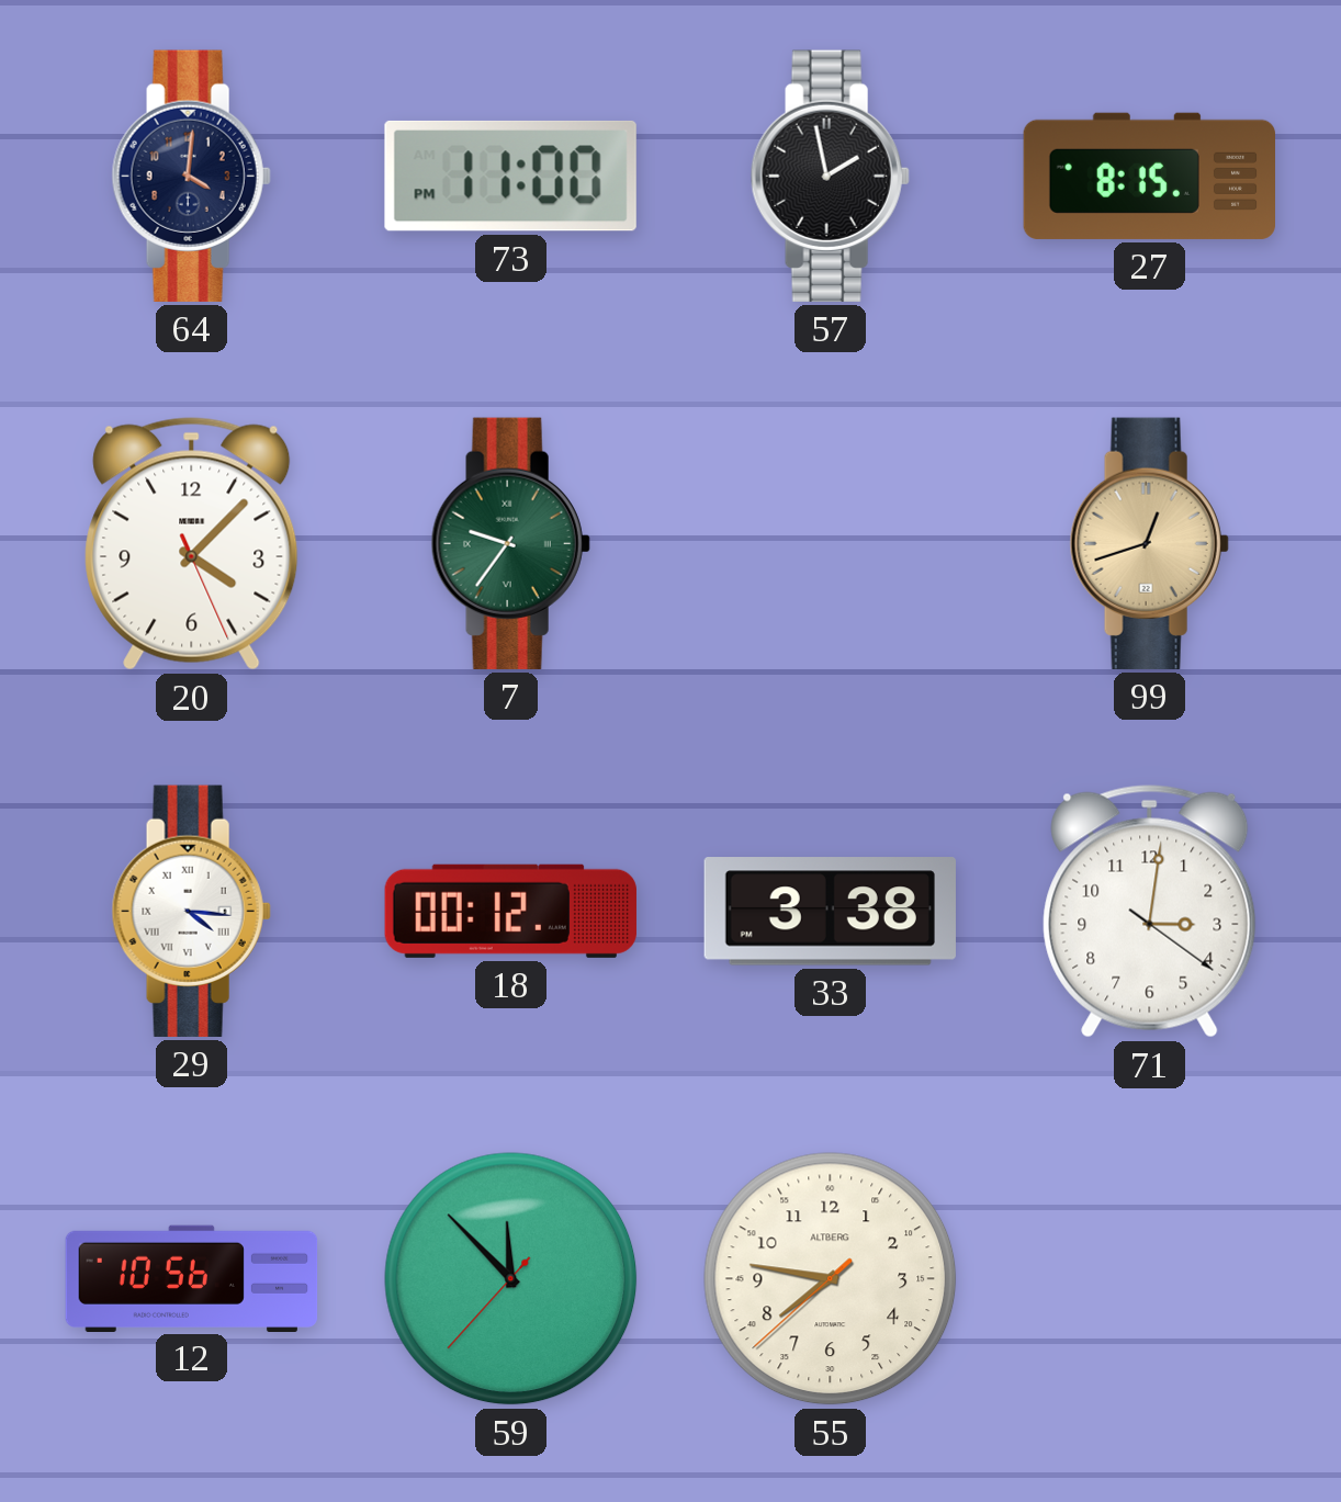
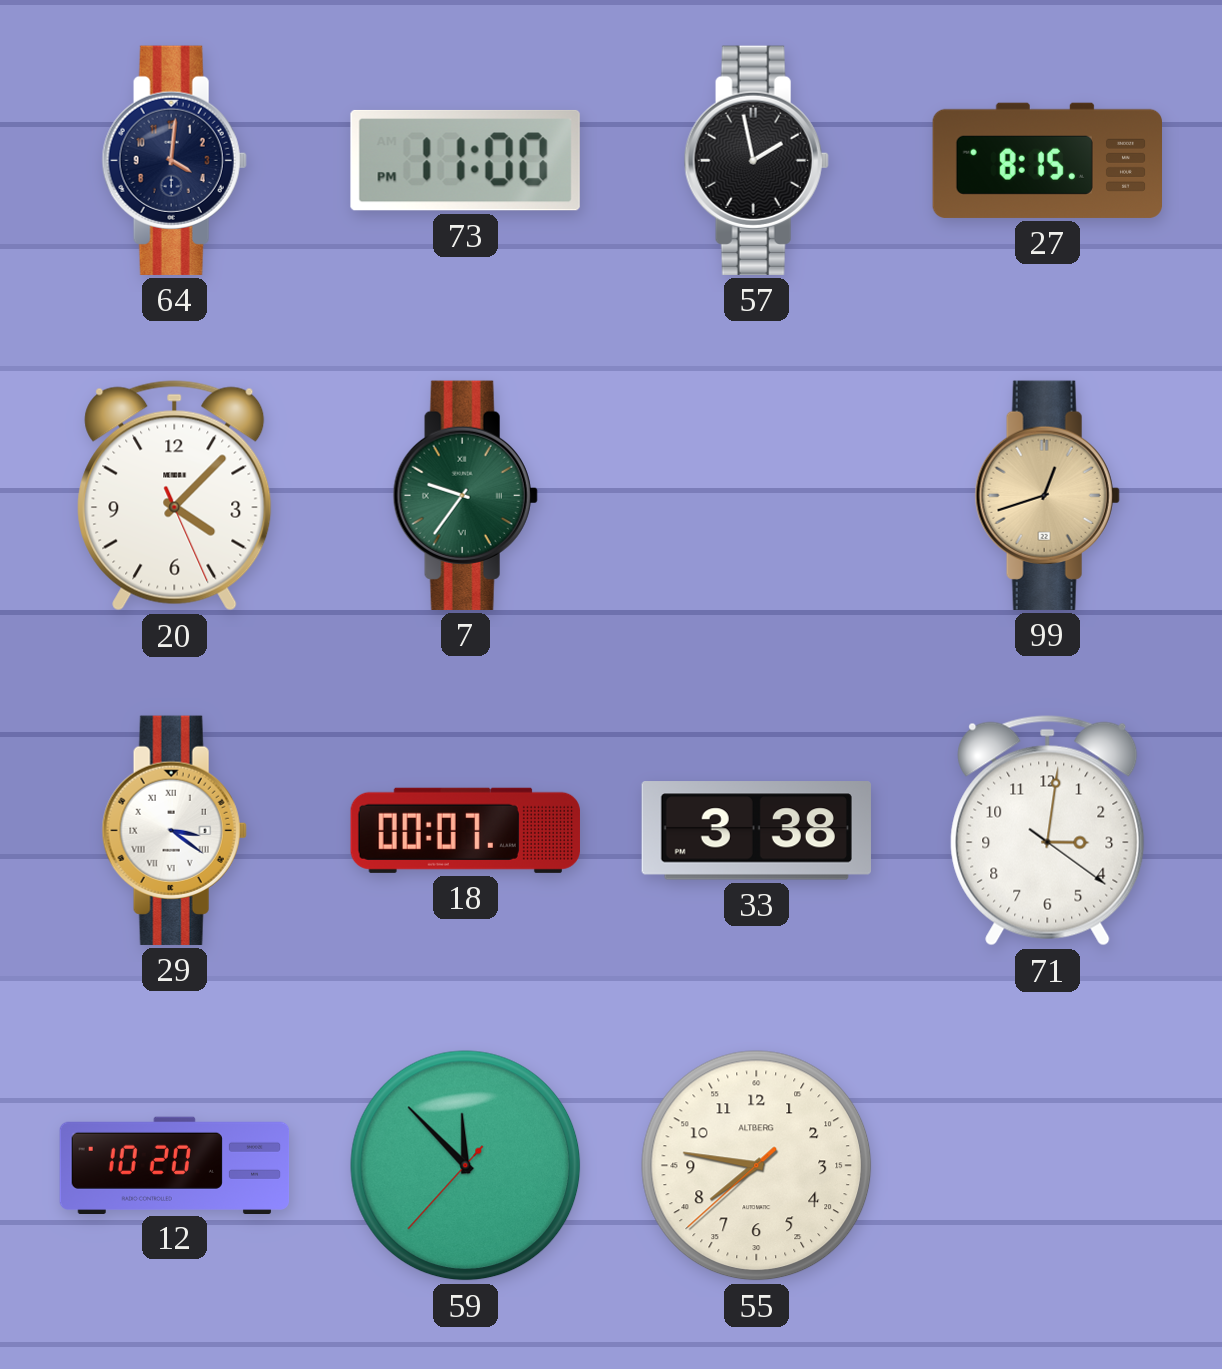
29: 4:16 -> 3:21 (174, 830)
18: 00:12 -> 00:07 (465, 830)
12: 10:56 -> 10:20 (175, 1165)
